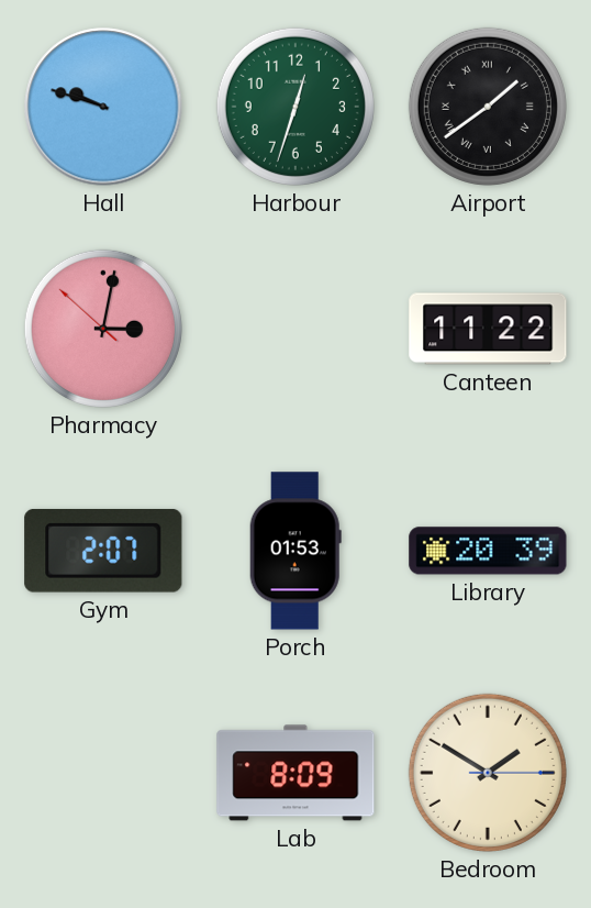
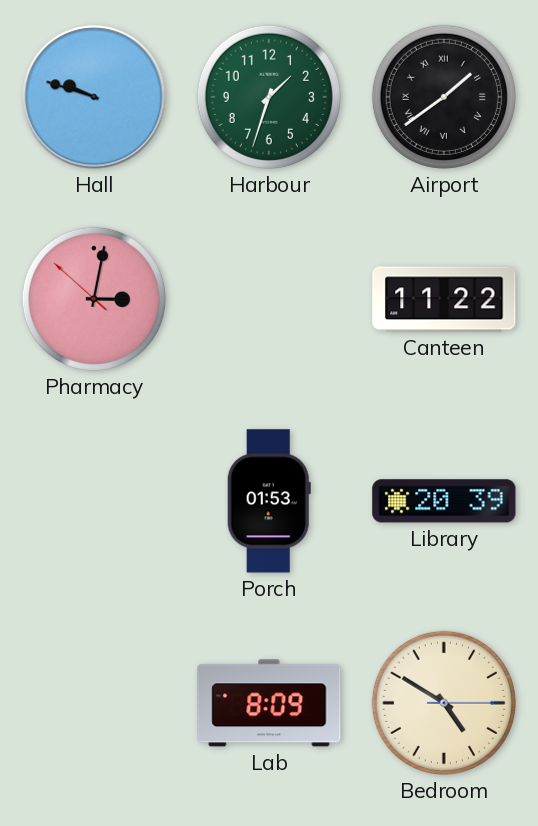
Harbour: 12:33 -> 1:33 (269, 97)
Gym: 2:07 -> none (103, 551)
Bedroom: 1:50 -> 4:50 (444, 703)
